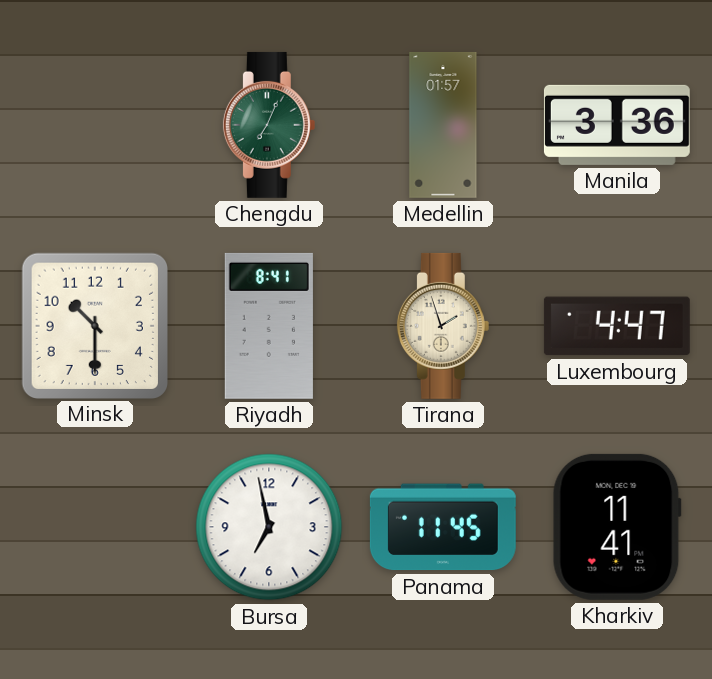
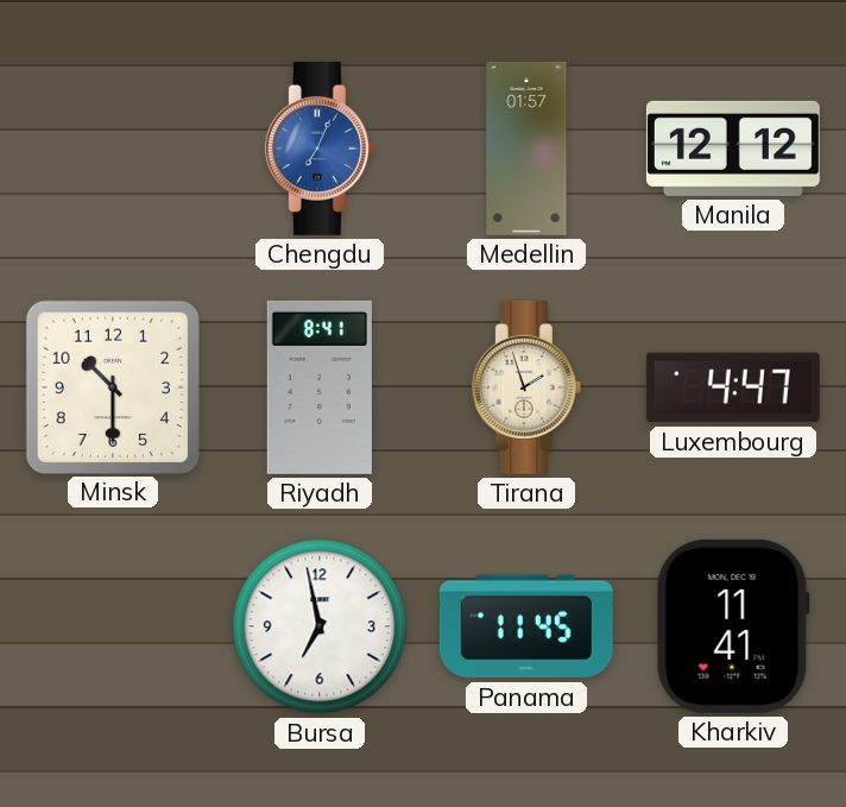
Chengdu dial: green -> blue (320, 149)
Manila: 3:36 -> 12:12 (733, 149)
